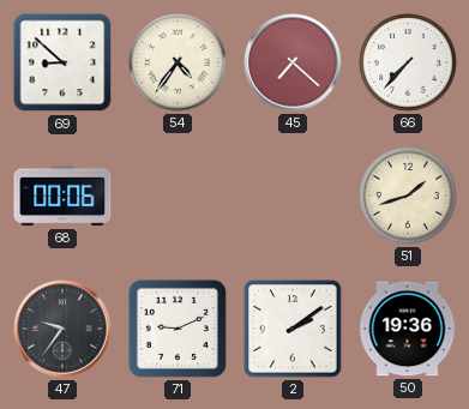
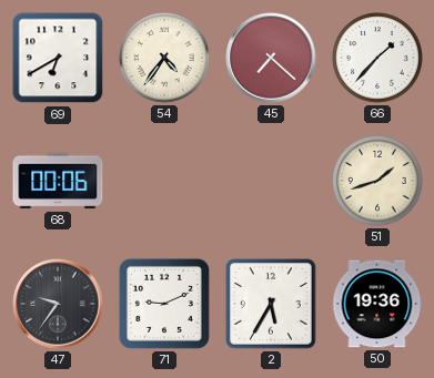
69: 8:52 -> 6:40 (58, 58)
66: 7:37 -> 1:37 (377, 58)
2: 2:09 -> 5:35 (271, 304)
